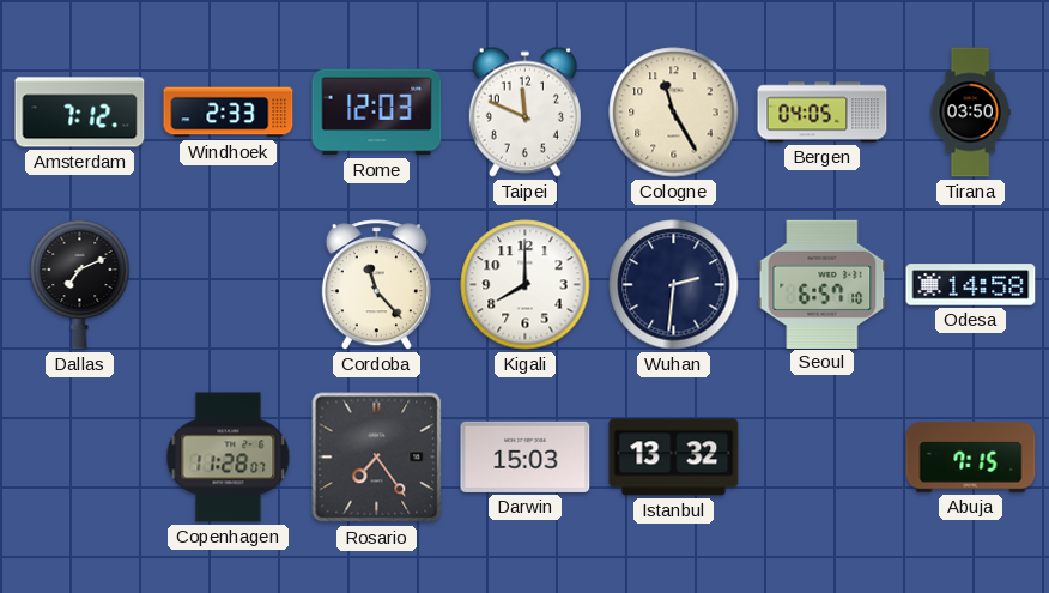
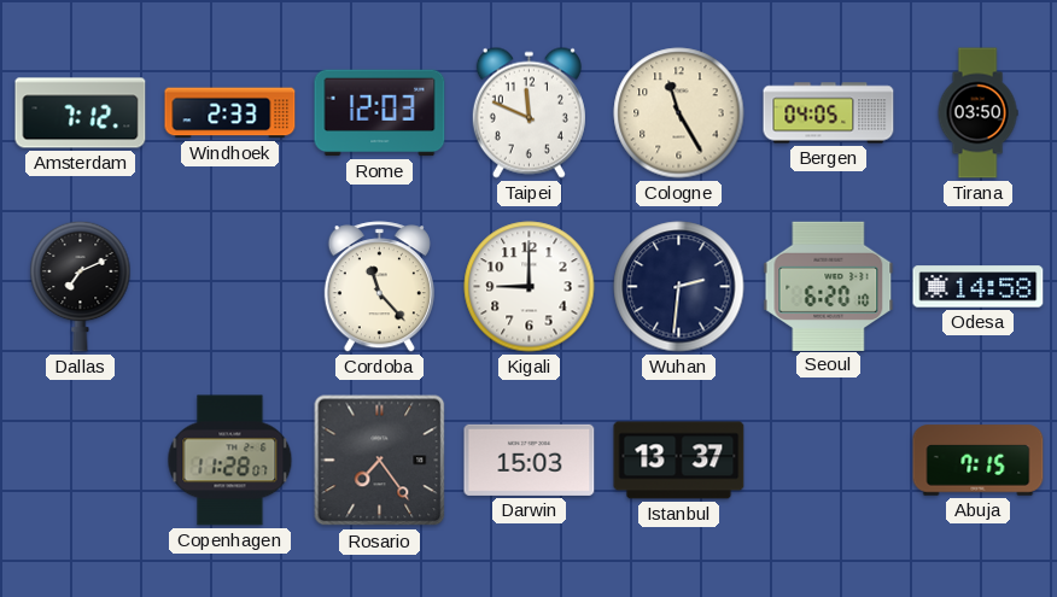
Kigali: 8:00 -> 9:00 (530, 287)
Seoul: 6:57 -> 6:20 (829, 286)
Istanbul: 13:32 -> 13:37 (679, 461)
